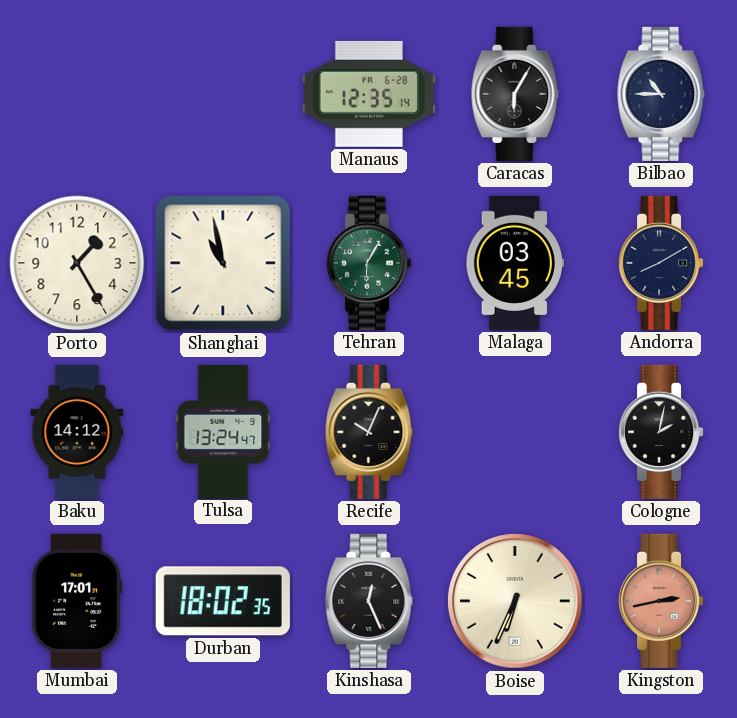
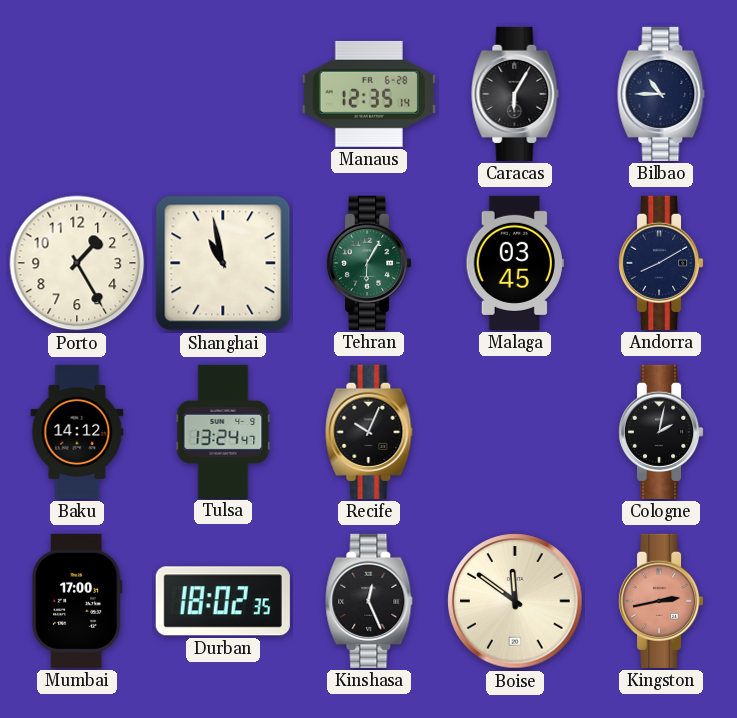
Mumbai: 17:01 -> 17:00 (77, 601)
Boise: 6:34 -> 11:51 (515, 601)
